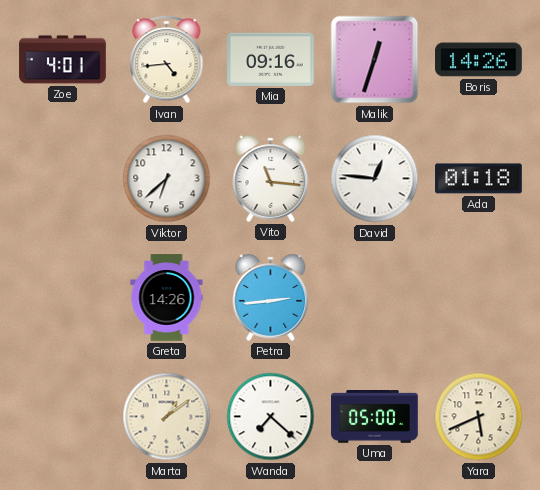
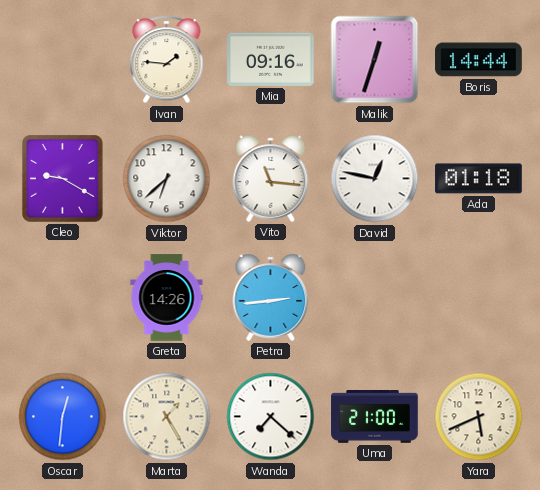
Zoe: 4:01 -> none (63, 60)
Ivan: 4:44 -> 1:46 (167, 60)
Boris: 14:26 -> 14:44 (479, 60)
Cleo: none -> 9:20 (63, 179)
David: 12:46 -> 12:47 (375, 179)
Oscar: none -> 12:31 (63, 417)
Marta: 1:09 -> 1:25 (167, 417)
Uma: 05:00 -> 21:00 (375, 417)
